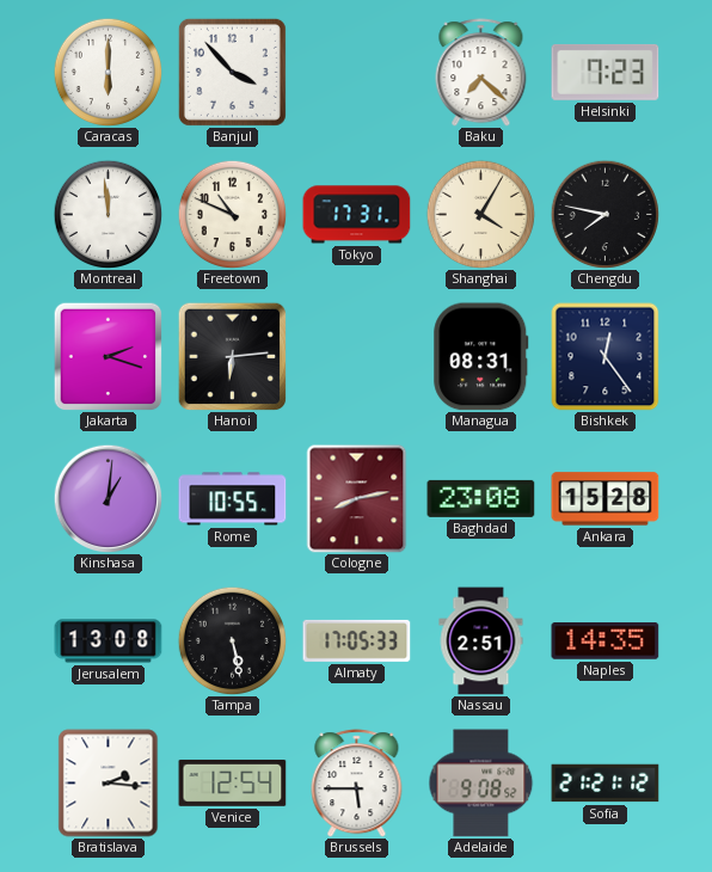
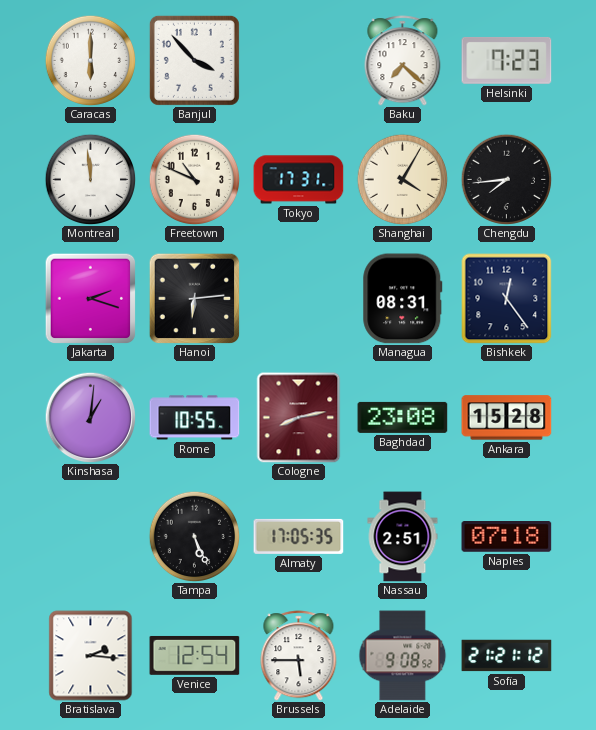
Chengdu: 7:47 -> 7:44 (506, 179)
Jerusalem: 13:08 -> none (109, 641)
Tampa: 5:28 -> 5:26 (194, 536)
Almaty: 17:05:33 -> 17:05:35 (299, 536)
Naples: 14:35 -> 07:18 (507, 537)
